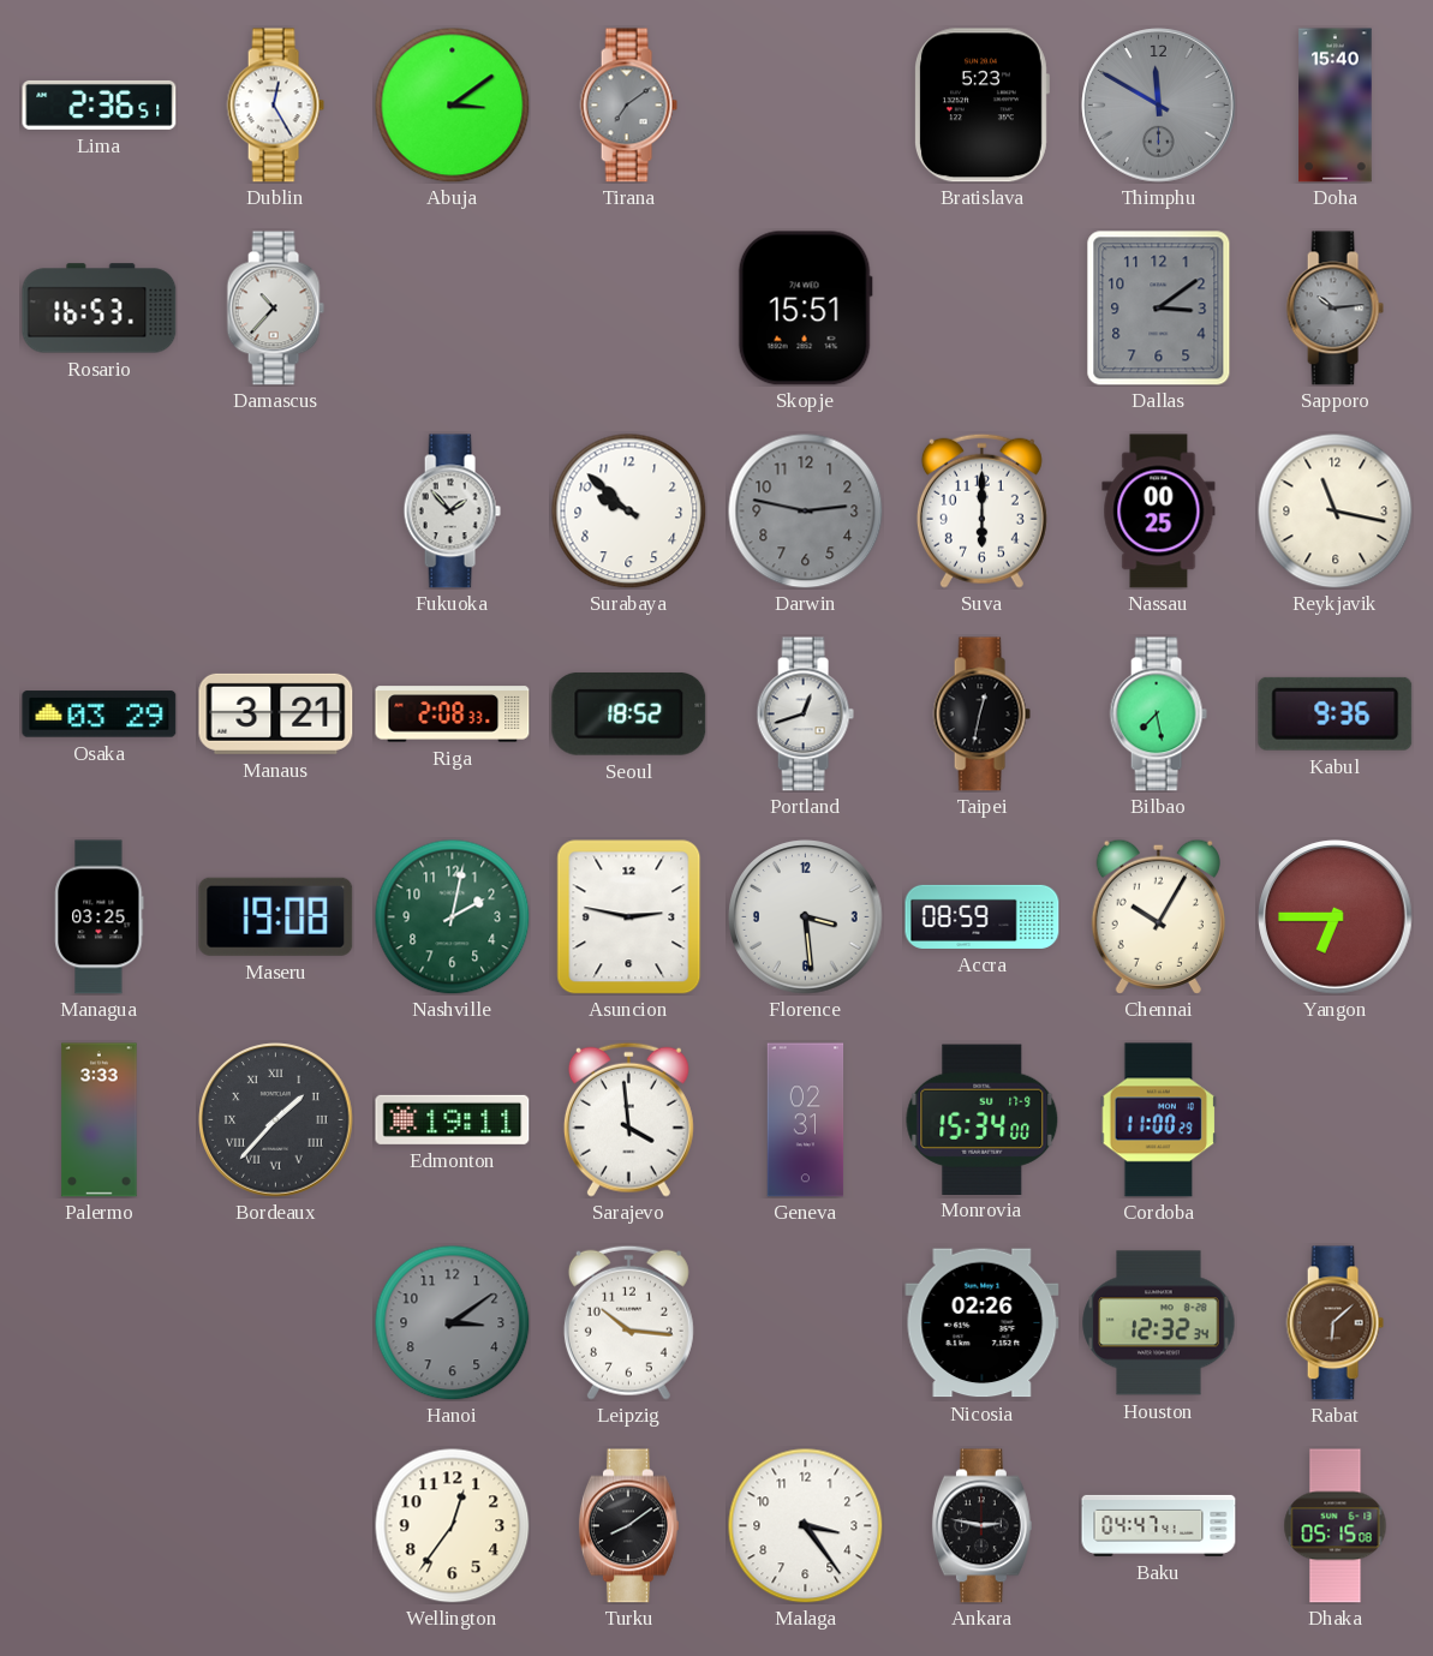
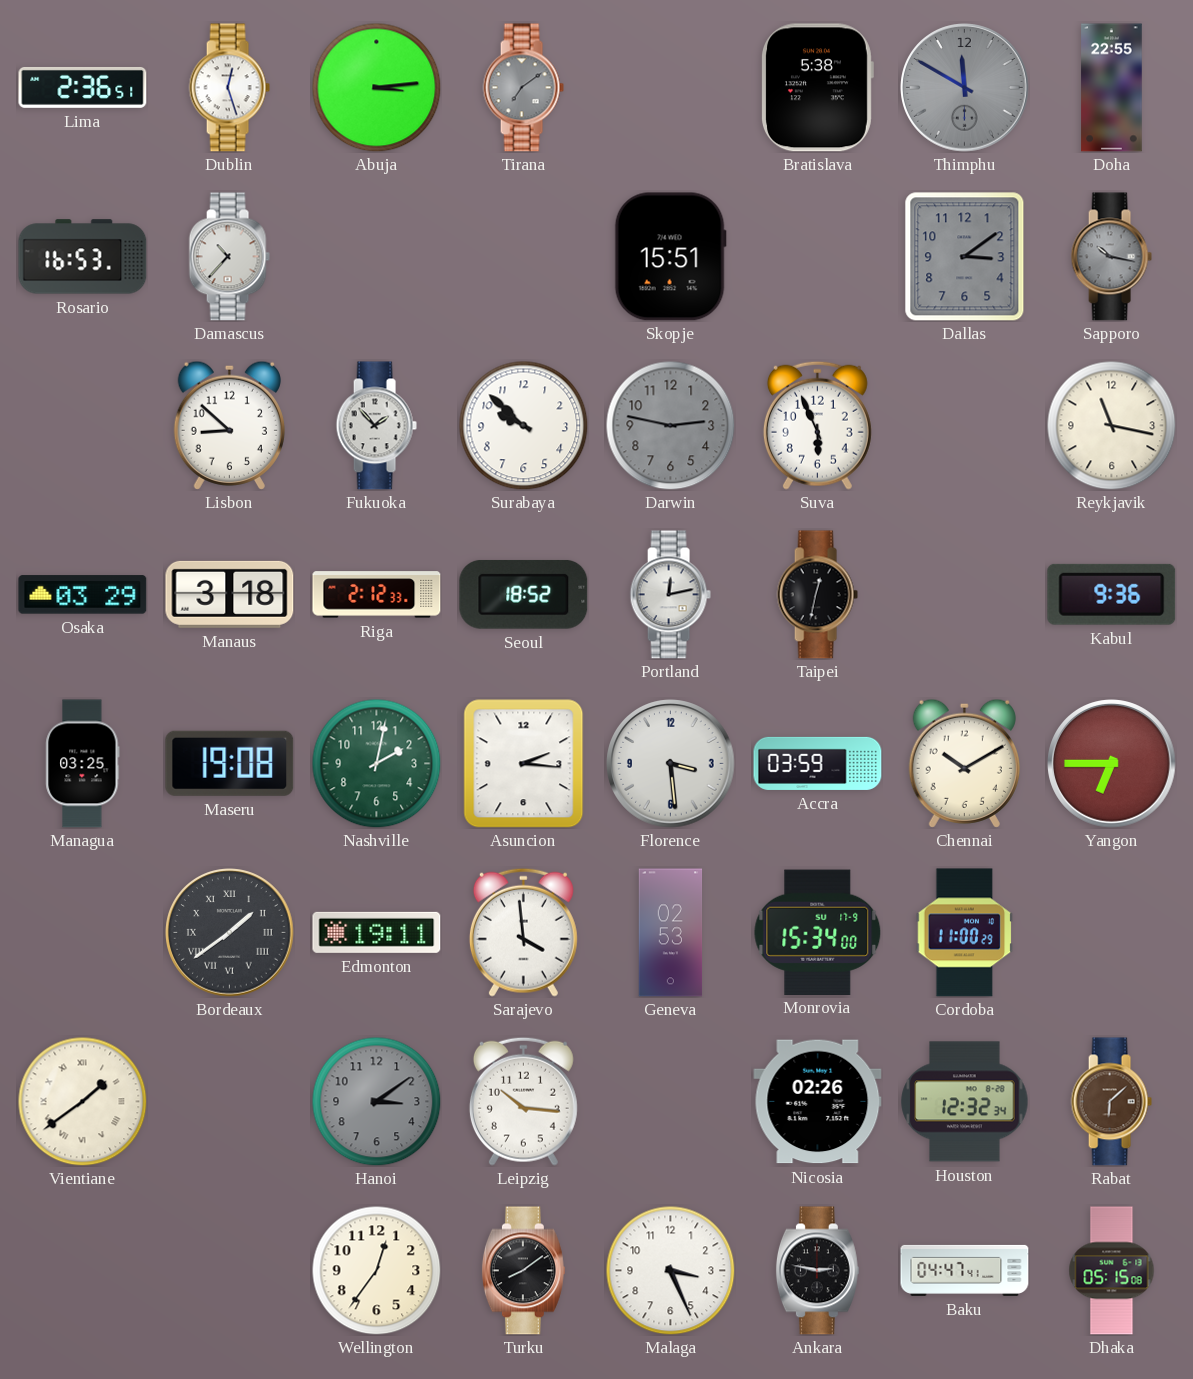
Dublin: 12:25 -> 12:27 (229, 88)
Abuja: 3:09 -> 3:14 (376, 87)
Bratislava: 5:23 -> 5:38 (817, 88)
Doha: 15:40 -> 22:55 (1112, 88)
Sapporo: 10:14 -> 10:17 (1111, 257)
Lisbon: none -> 8:52 (229, 425)
Suva: 6:00 -> 5:56 (817, 425)
Nassau: 00:25 -> none (1159, 512)
Manaus: 3:21 -> 3:18 (230, 594)
Riga: 2:08 -> 2:12 (377, 595)
Portland: 12:42 -> 12:13 (670, 595)
Bilbao: 7:28 -> none (1158, 715)
Asuncion: 2:47 -> 2:16 (524, 764)
Accra: 08:59 -> 03:59 (818, 763)
Chennai: 10:05 -> 10:10 (964, 763)
Palermo: 3:33 -> none (100, 1120)
Bordeaux: 1:37 -> 1:39 (230, 933)
Geneva: 02:31 -> 02:53 (671, 933)
Vientiane: none -> 1:39 (82, 1101)
Malaga: 3:24 -> 3:26 (670, 1270)
